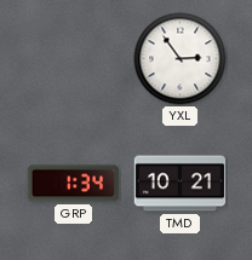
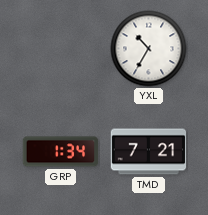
YXL: 2:54 -> 10:35 (149, 49)
TMD: 10:21 -> 7:21 (149, 152)
